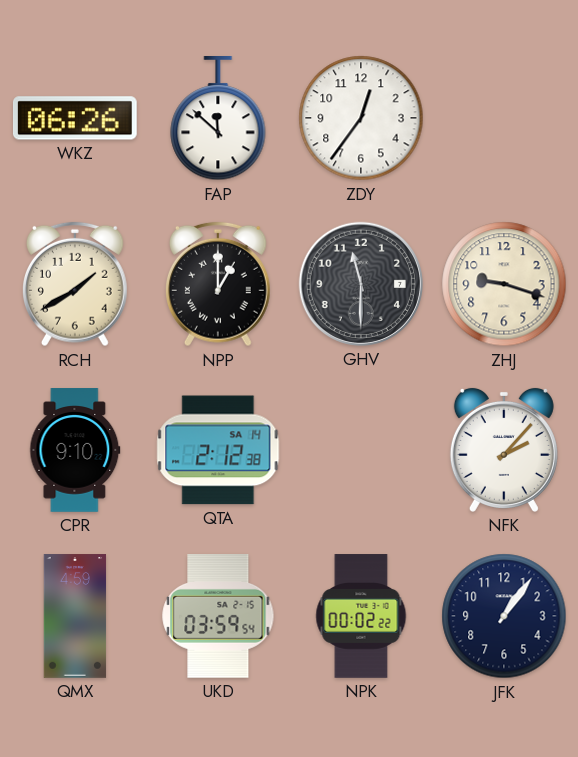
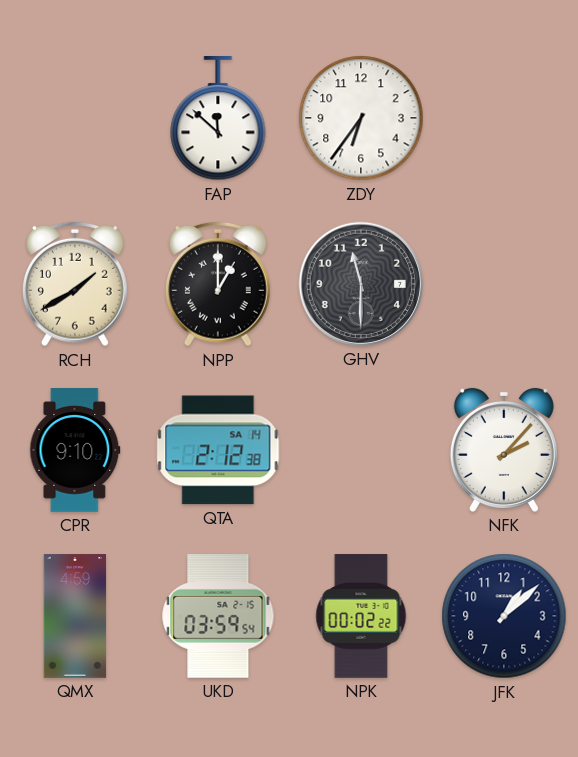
WKZ: 06:26 -> none (75, 118)
ZDY: 12:36 -> 6:36 (361, 118)
ZHJ: 9:18 -> none (504, 284)
JFK: 1:06 -> 1:08 (504, 616)
